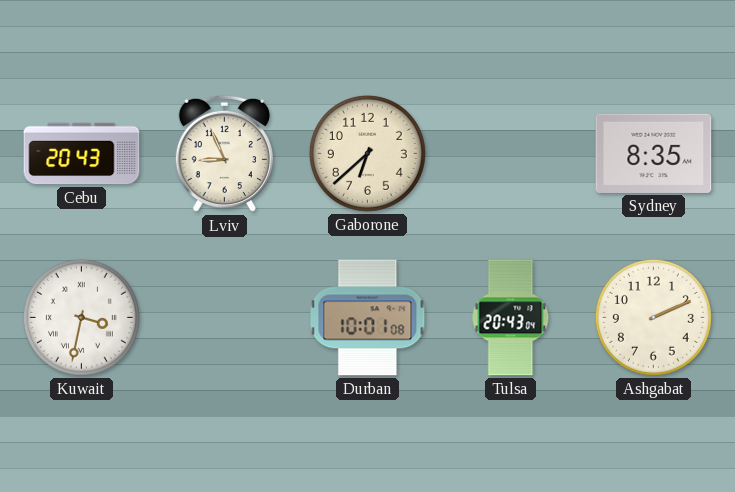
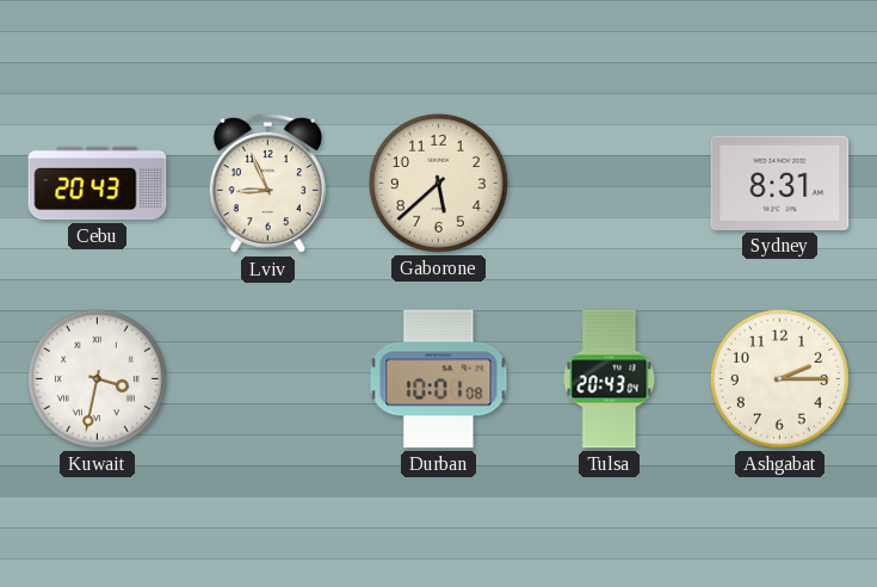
Gaborone: 6:38 -> 5:38 (438, 183)
Sydney: 8:35 -> 8:31 (780, 183)
Ashgabat: 2:11 -> 2:15 (779, 378)
